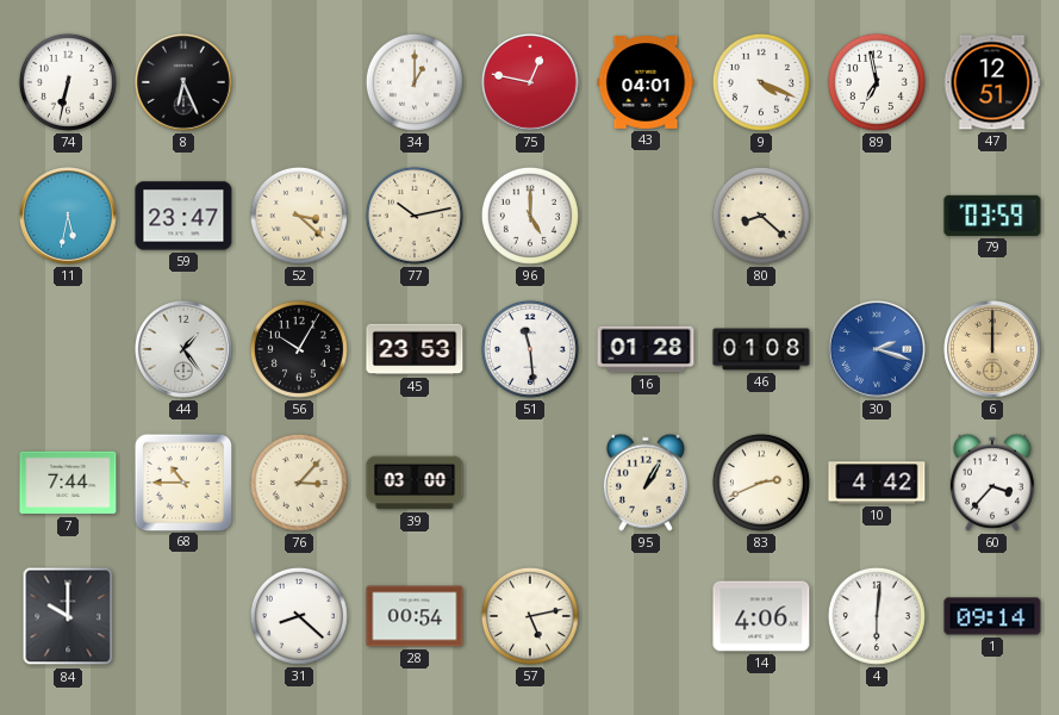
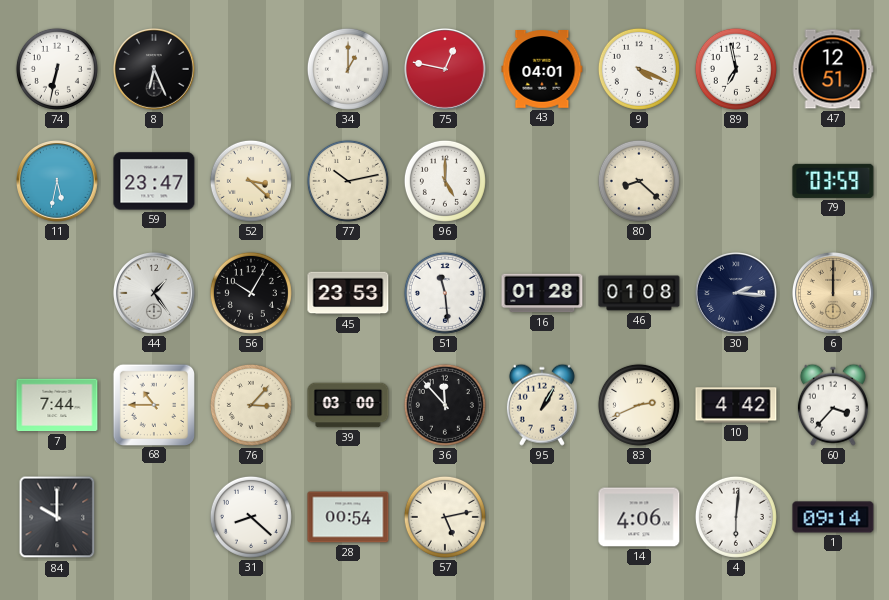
30: 2:18 -> 2:16 (737, 294)
30 dial: blue -> navy (737, 294)
36: none -> 11:53 (445, 405)
